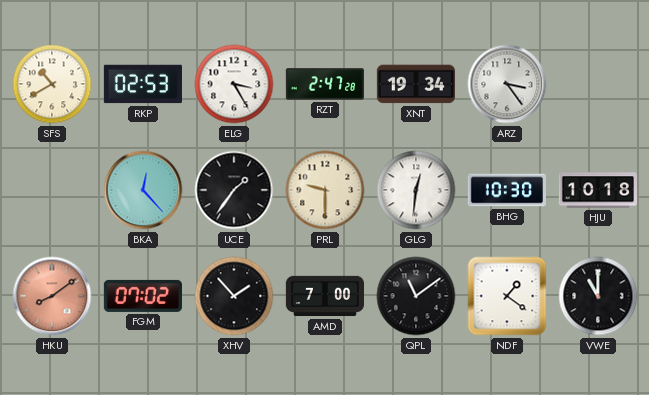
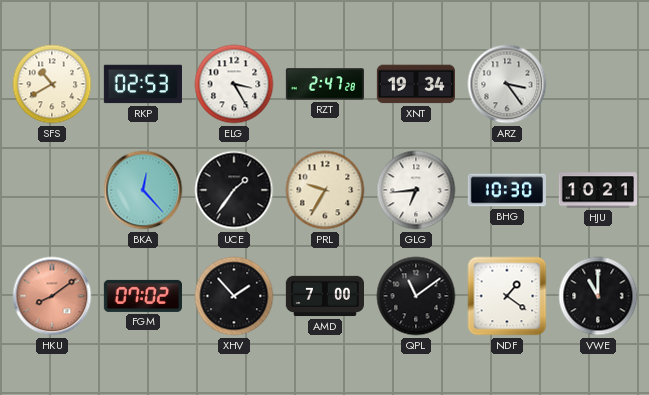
PRL: 9:30 -> 9:35 (325, 190)
GLG: 12:31 -> 6:44 (416, 190)
HJU: 10:18 -> 10:21 (597, 190)
